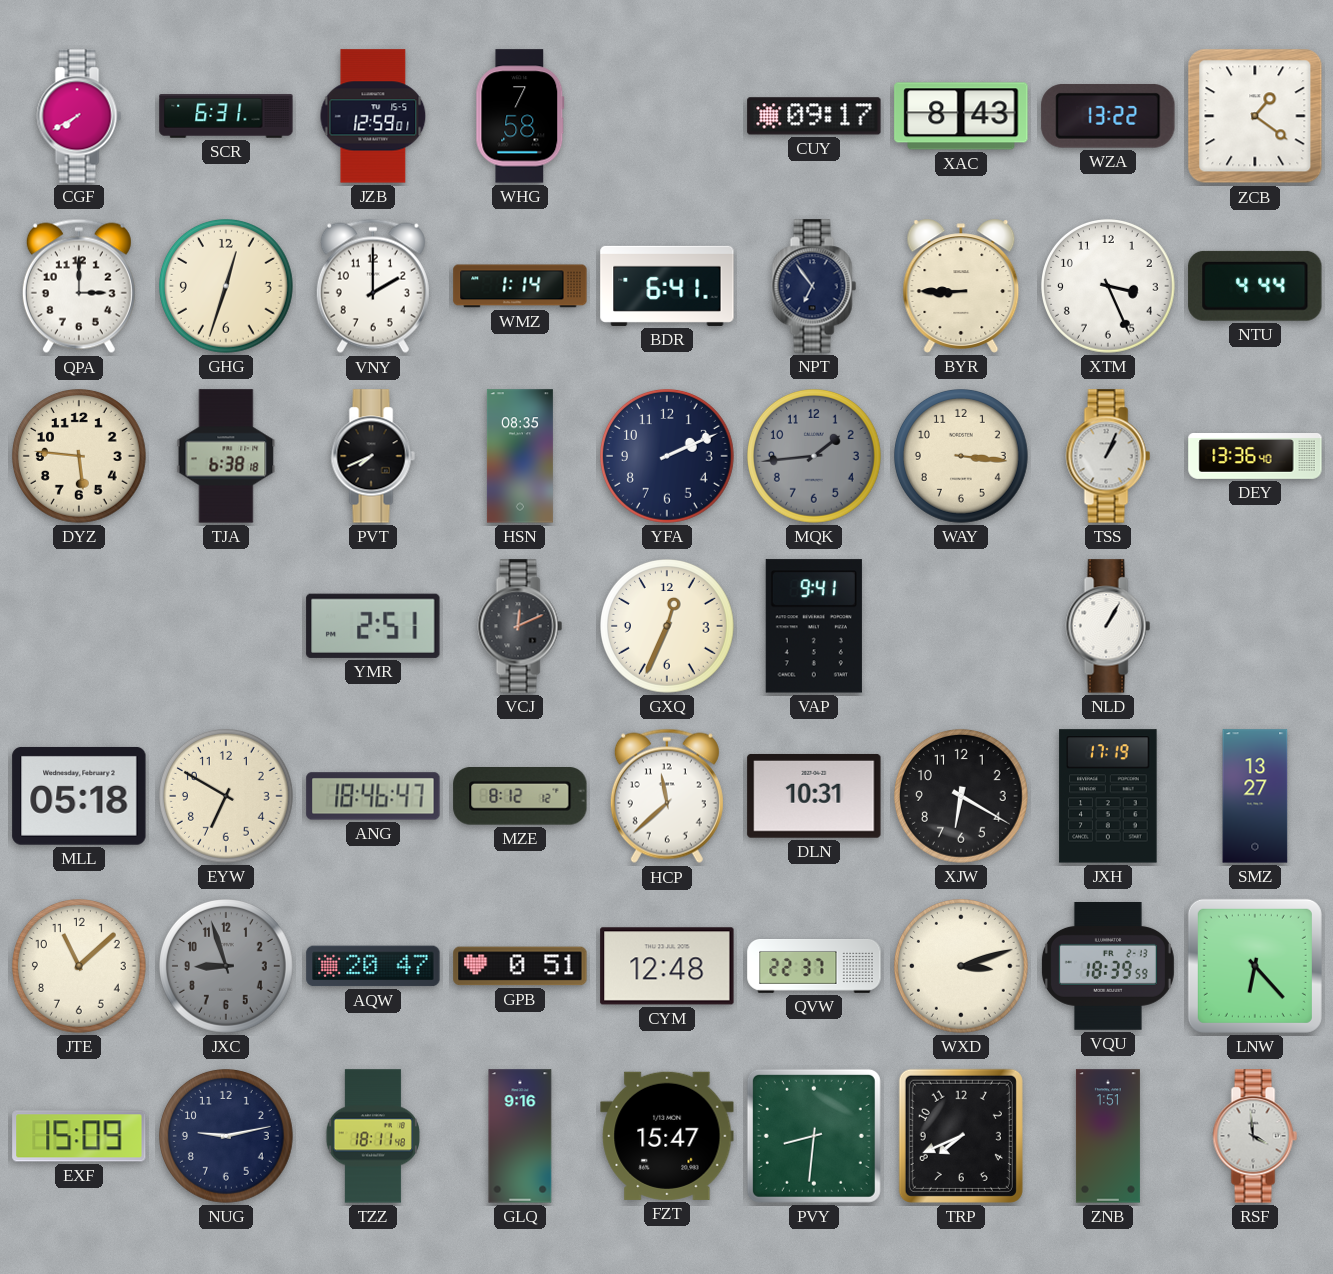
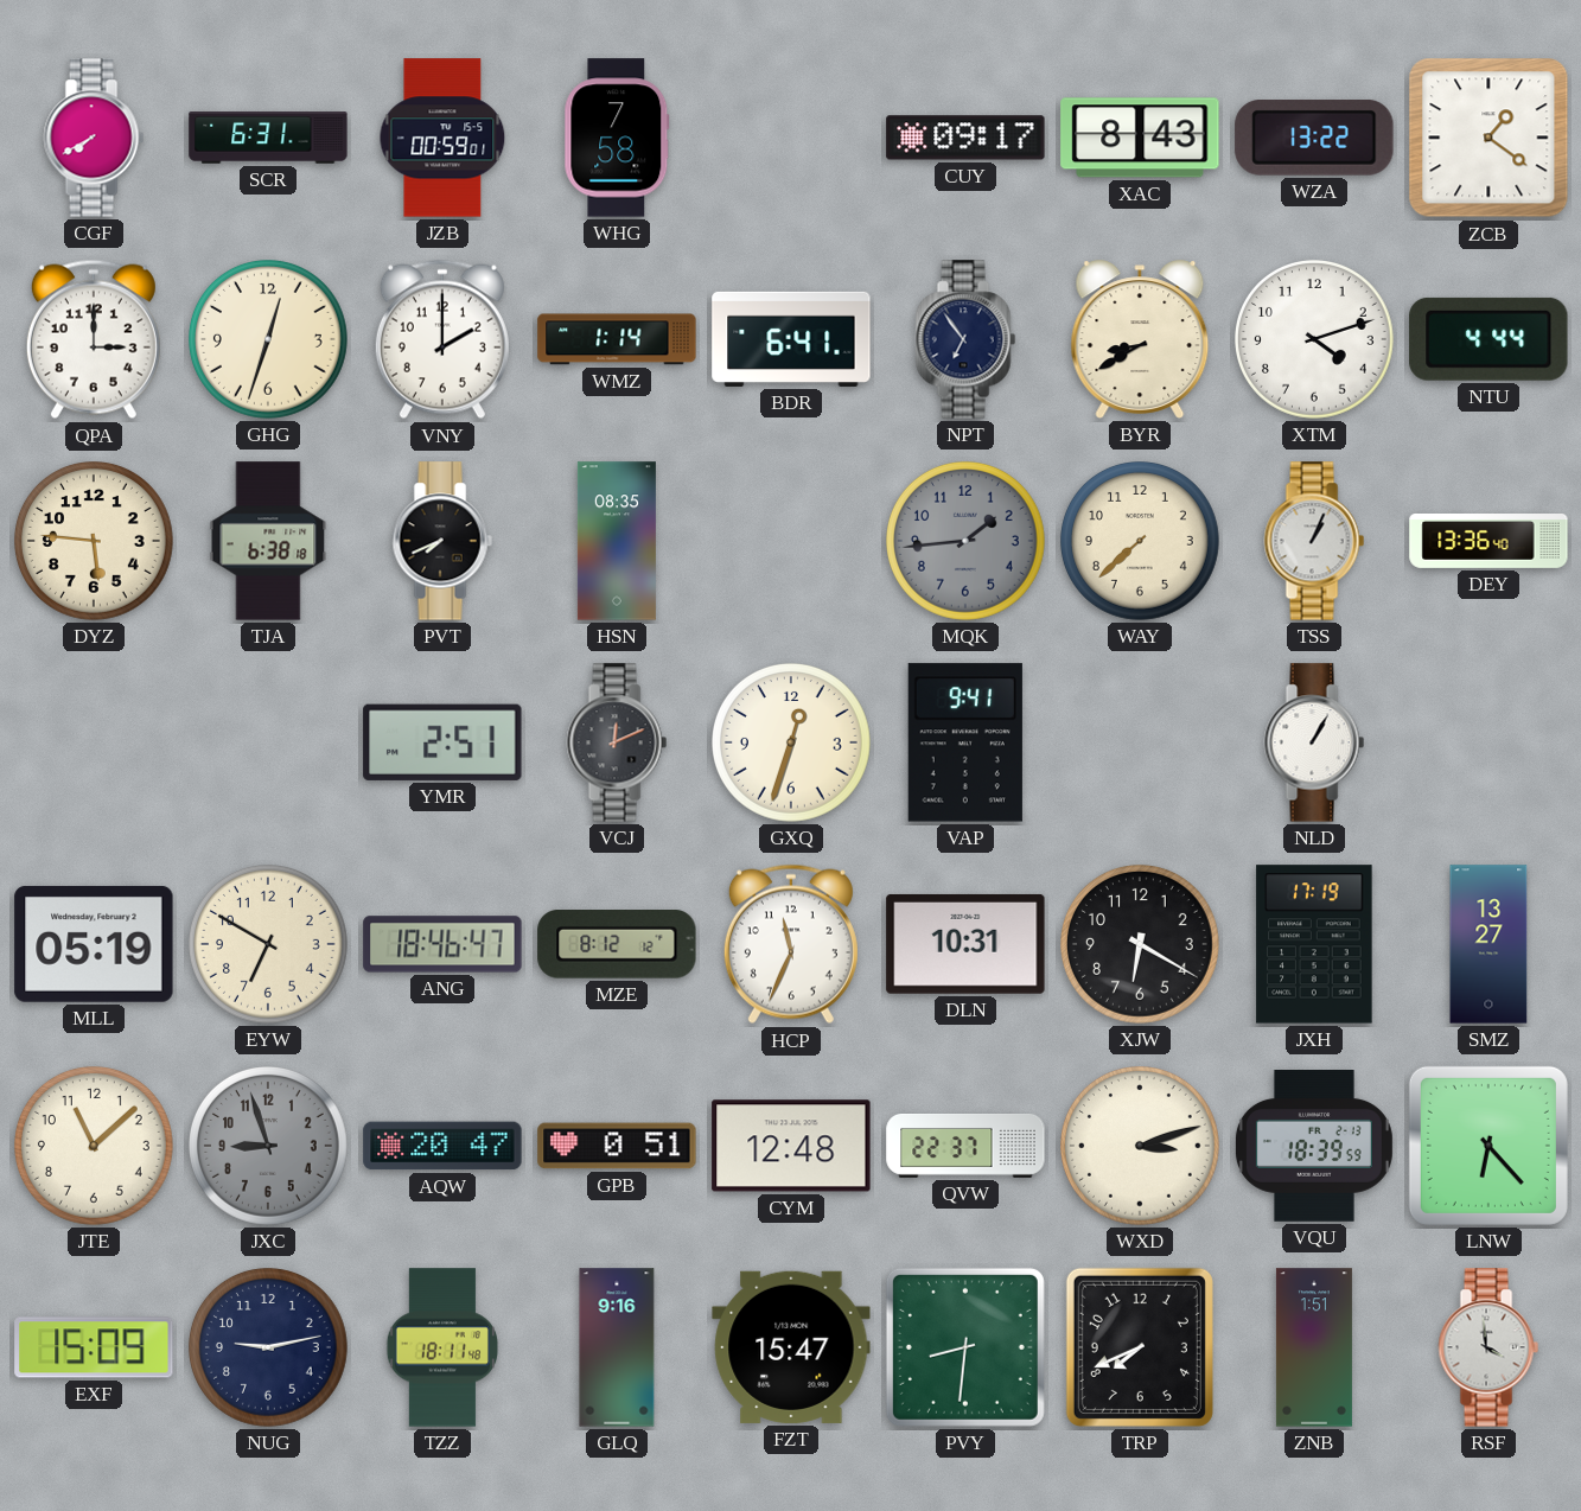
JZB: 12:59 -> 00:59 (442, 138)
BYR: 8:45 -> 8:40 (1140, 339)
XTM: 3:26 -> 4:12 (1315, 340)
YFA: 2:11 -> none (668, 457)
WAY: 3:16 -> 7:38 (1141, 542)
GXQ: 12:34 -> 12:33 (792, 744)
MLL: 05:18 -> 05:19 (94, 944)
HCP: 11:38 -> 11:34 (791, 944)
